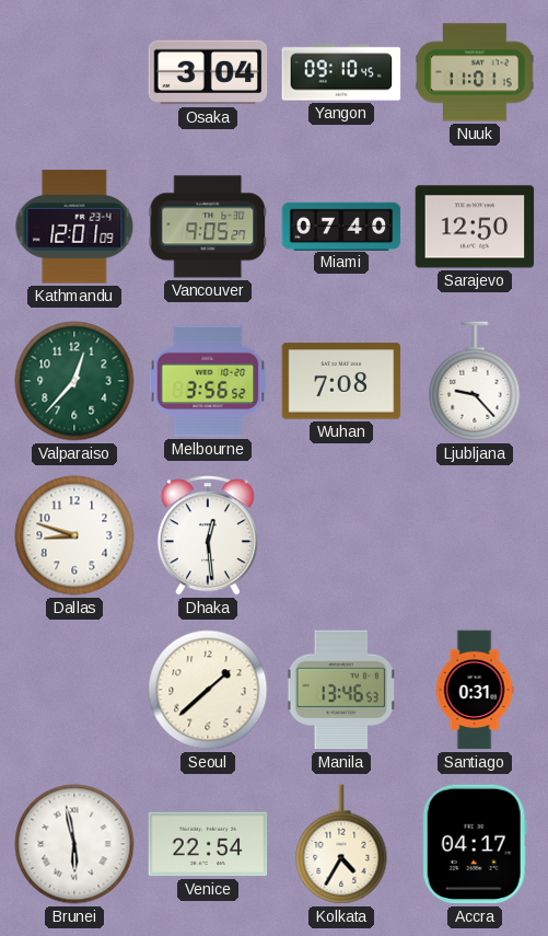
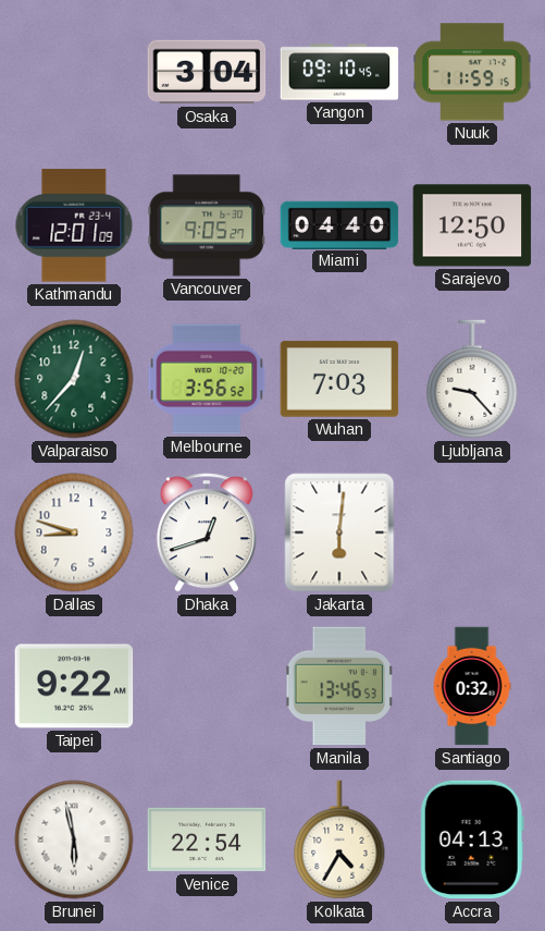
Nuuk: 11:01 -> 11:59 (472, 72)
Miami: 07:40 -> 04:40 (339, 224)
Wuhan: 7:08 -> 7:03 (339, 379)
Dhaka: 12:29 -> 12:42 (207, 532)
Jakarta: none -> 6:01 (339, 532)
Taipei: none -> 9:22 (74, 686)
Seoul: 1:38 -> none (208, 690)
Santiago: 0:31 -> 0:32 (472, 686)
Accra: 04:17 -> 04:13 (472, 840)
